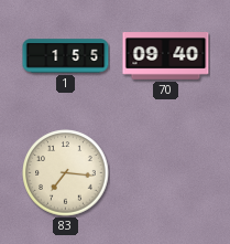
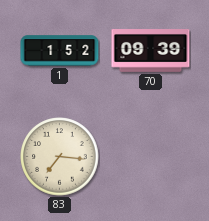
1: 1:55 -> 1:52 (60, 51)
70: 09:40 -> 09:39 (151, 51)
